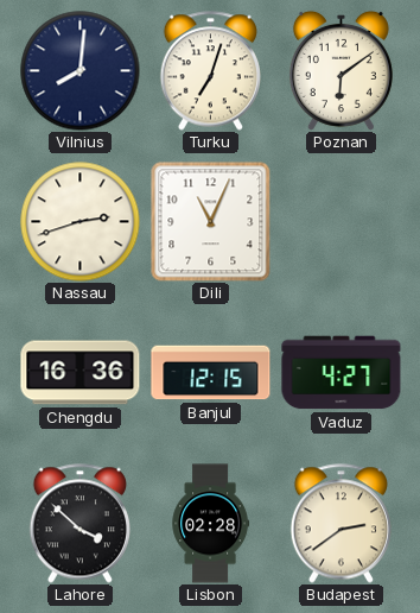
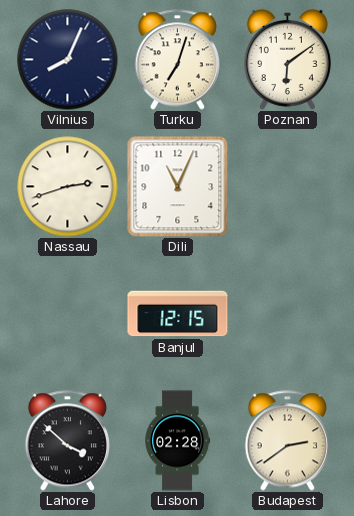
Vilnius: 8:01 -> 8:04 (68, 60)
Chengdu: 16:36 -> none (81, 373)
Vaduz: 4:27 -> none (342, 373)
